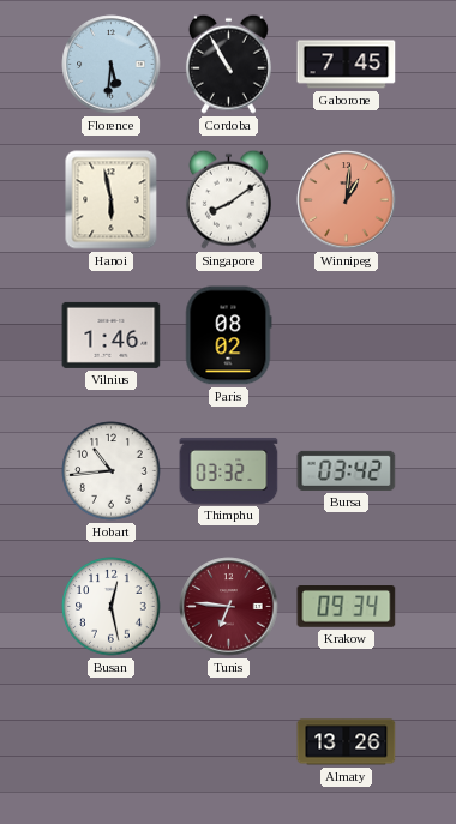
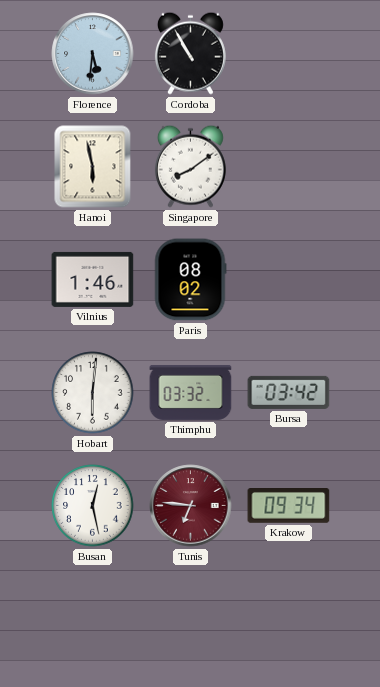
Gaborone: 7:45 -> none (347, 65)
Winnipeg: 1:01 -> none (347, 200)
Hobart: 10:44 -> 6:01 (93, 393)
Almaty: 13:26 -> none (347, 742)
